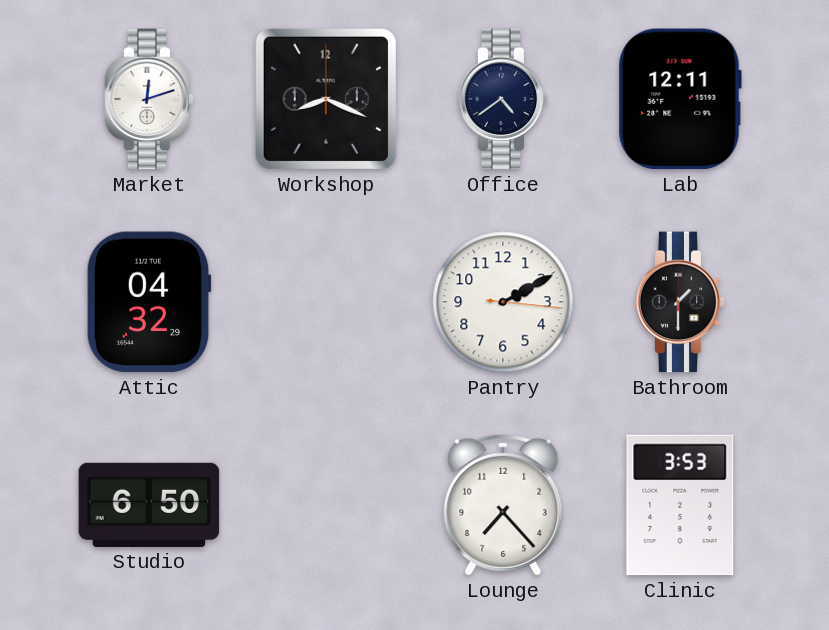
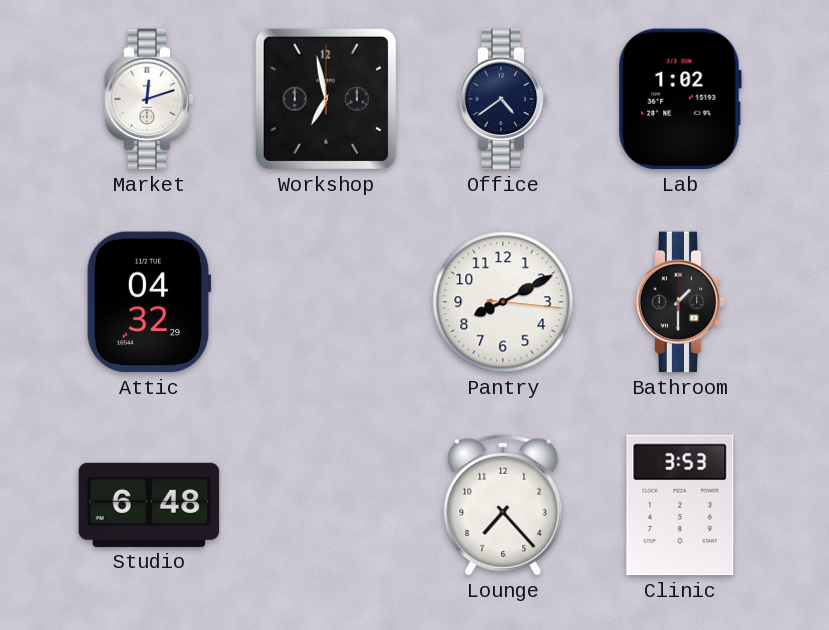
Workshop: 8:19 -> 6:58 (326, 99)
Lab: 12:11 -> 1:02 (680, 99)
Pantry: 2:10 -> 8:10 (503, 302)
Studio: 6:50 -> 6:48 (149, 505)
